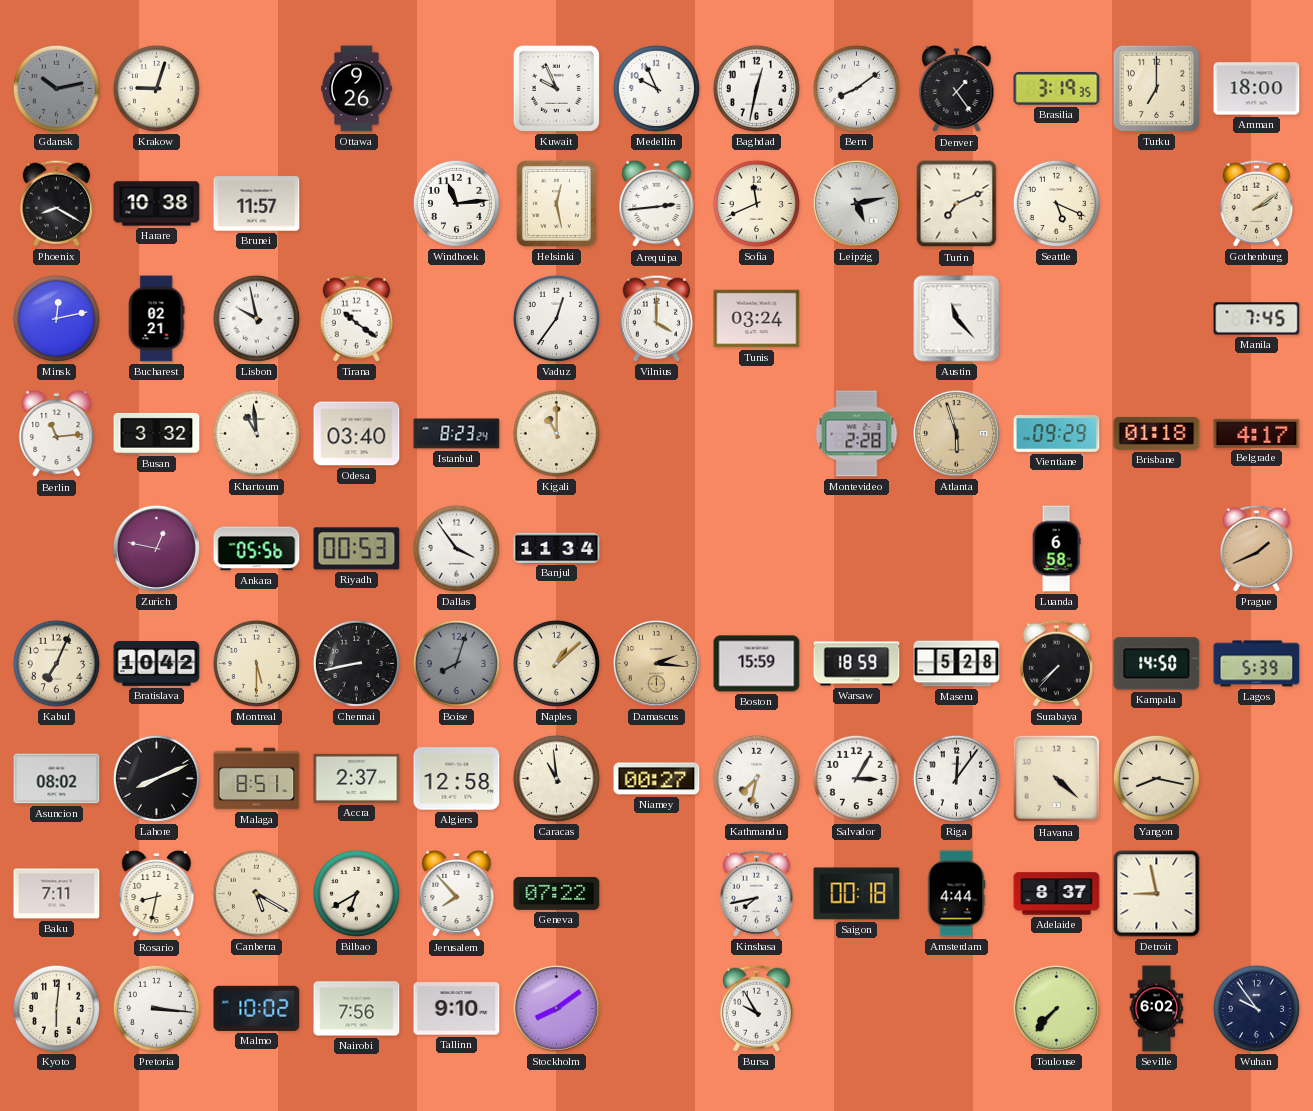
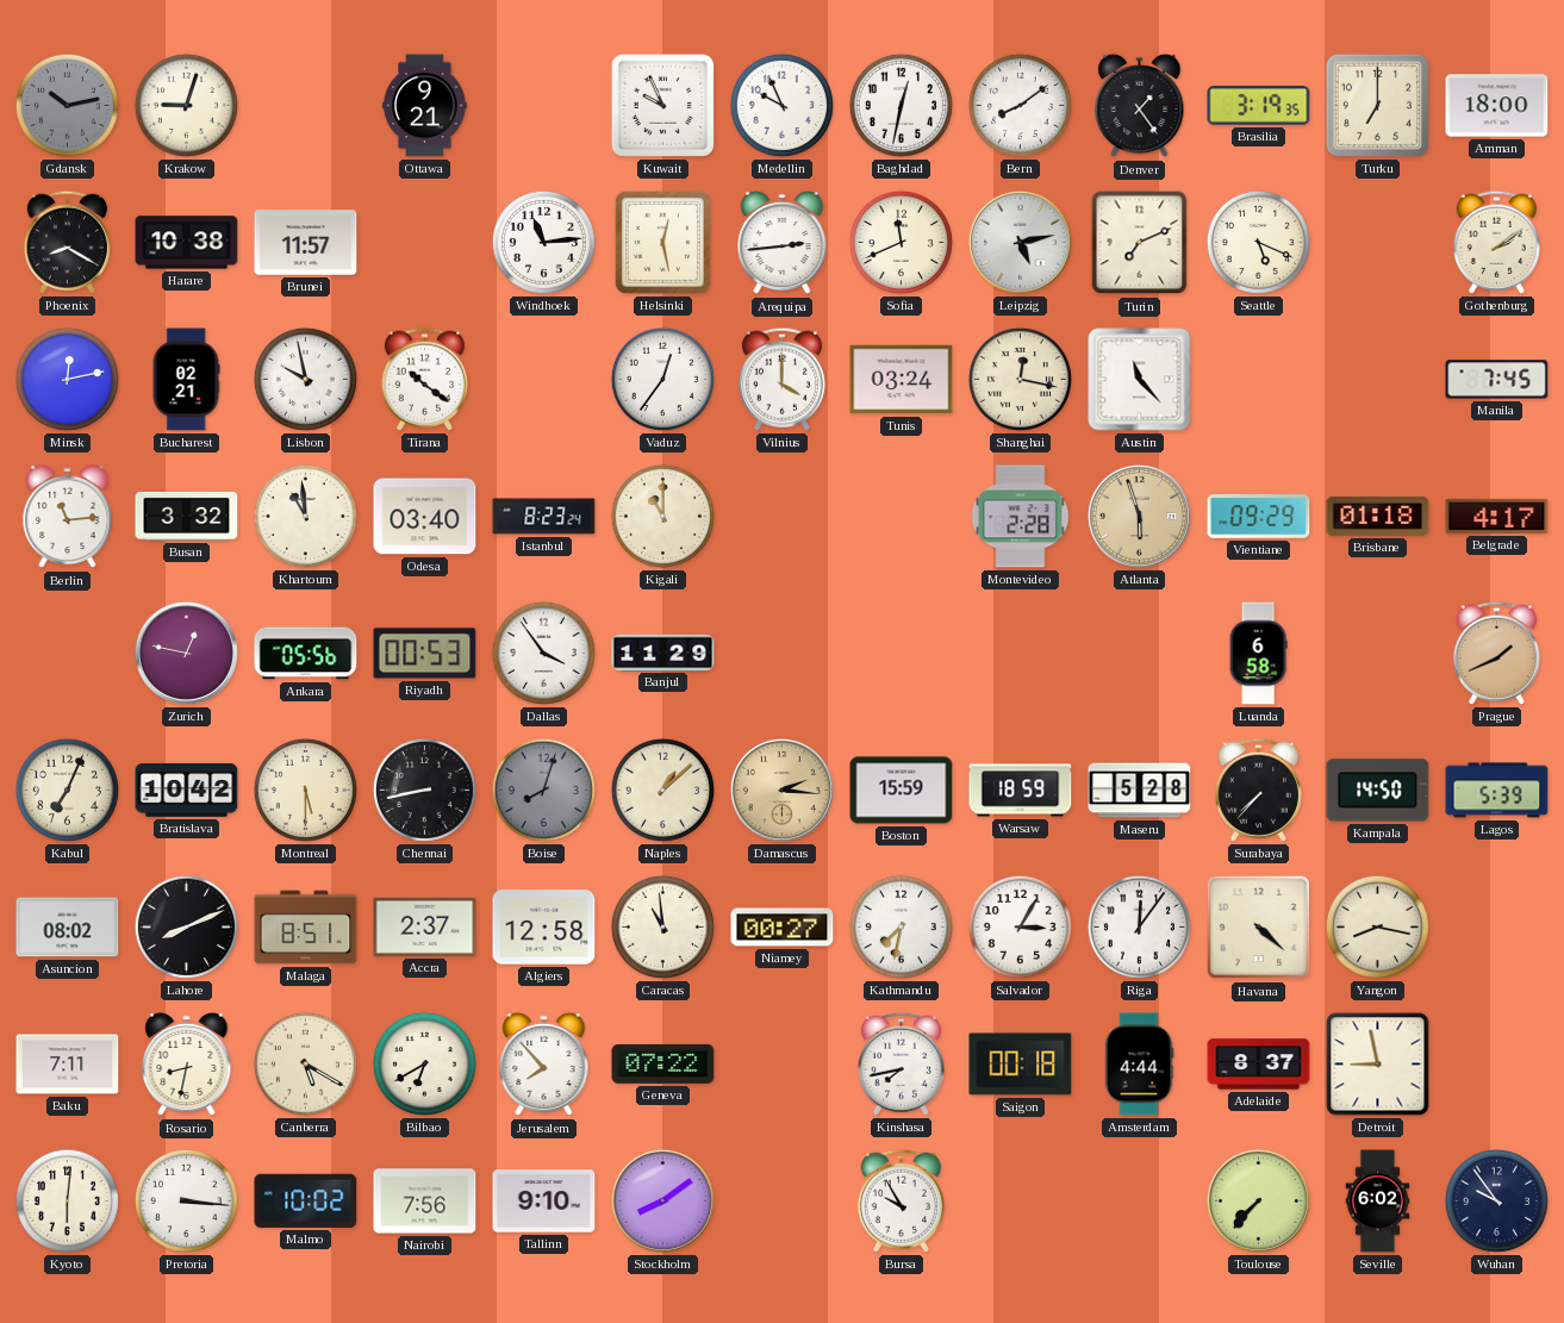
Ottawa: 9:26 -> 9:21 (425, 106)
Shanghai: none -> 12:17 (1020, 379)
Banjul: 11:34 -> 11:29 (663, 653)
